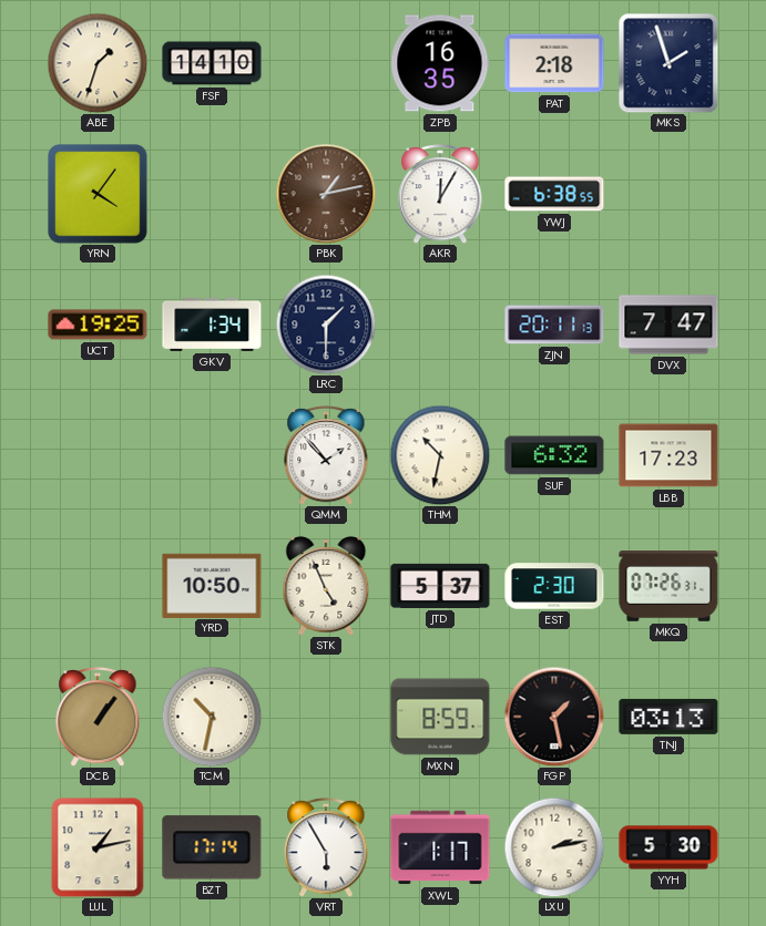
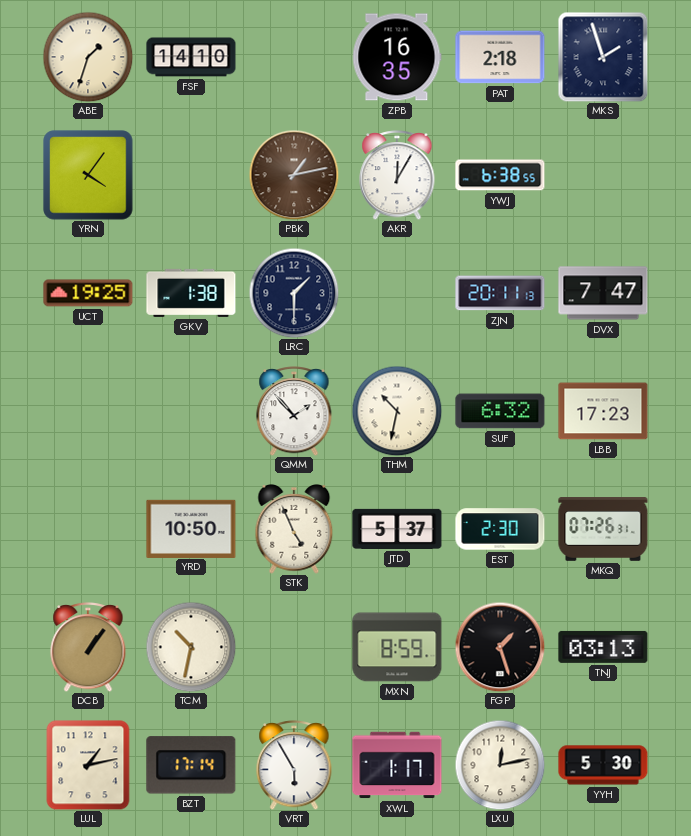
GKV: 1:34 -> 1:38 (191, 293)
FGP: 1:28 -> 1:27 (500, 647)
LXU: 2:13 -> 12:13 (500, 765)
